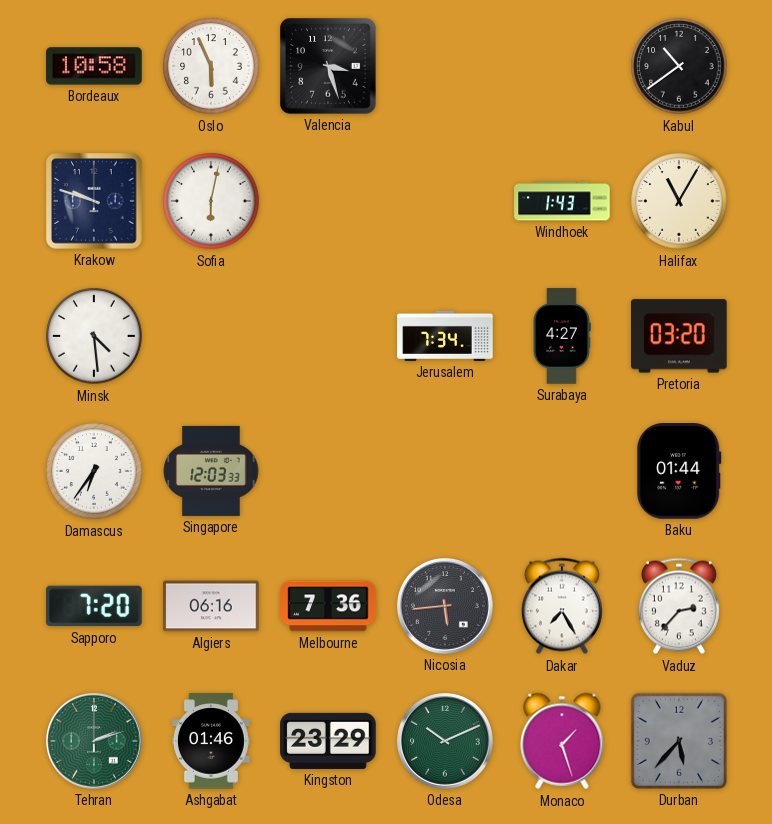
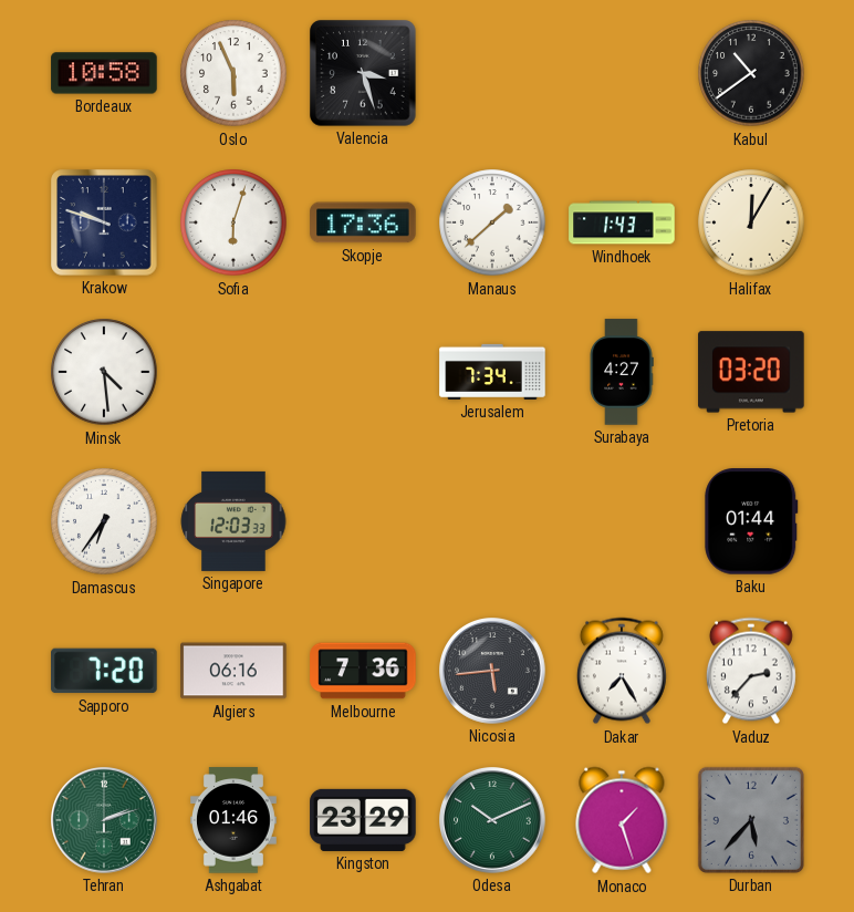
Sofia: 6:02 -> 6:03 (233, 222)
Skopje: none -> 17:36 (363, 222)
Manaus: none -> 1:38 (492, 222)
Halifax: 11:05 -> 12:05 (751, 222)
